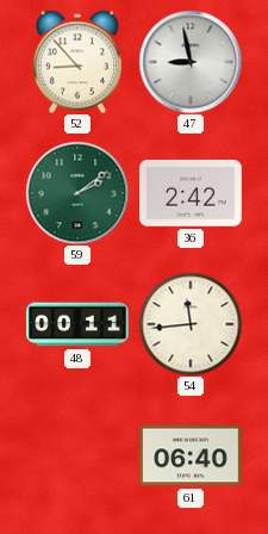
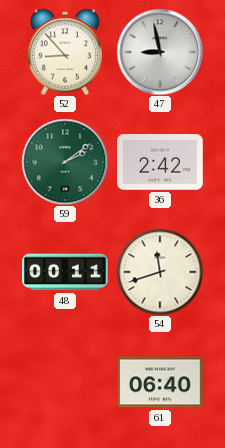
54: 11:44 -> 11:42 (160, 272)
